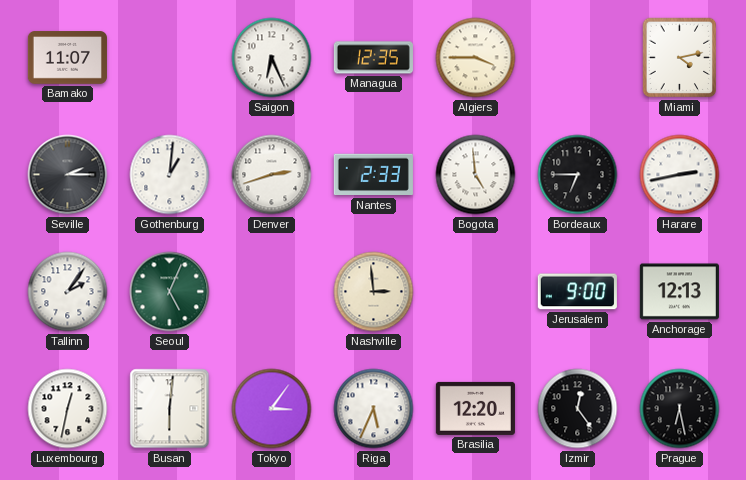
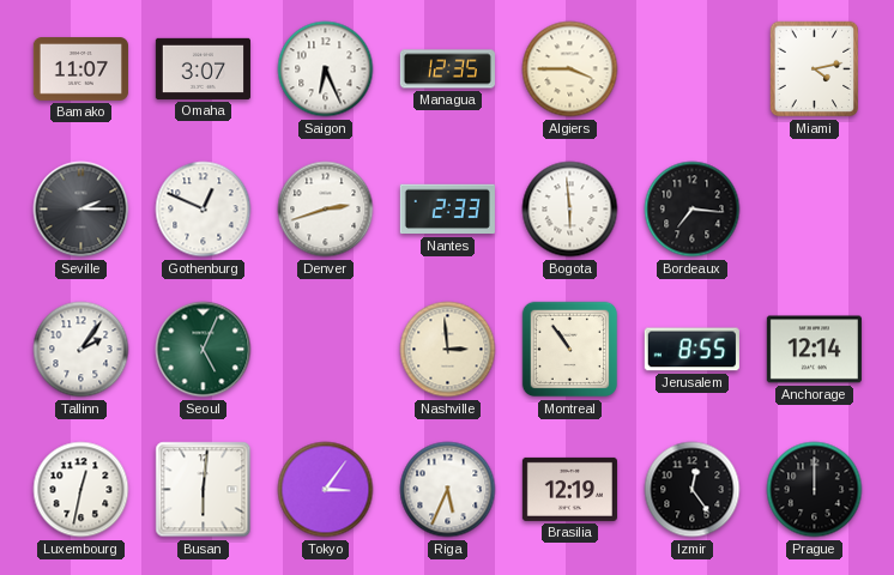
Omaha: none -> 3:07 (203, 68)
Gothenburg: 1:01 -> 12:49 (204, 210)
Bogota: 4:59 -> 5:59 (570, 210)
Bordeaux: 6:45 -> 7:16 (693, 210)
Harare: 2:43 -> none (680, 175)
Montreal: none -> 10:54 (570, 350)
Jerusalem: 9:00 -> 8:55 (691, 350)
Anchorage: 12:13 -> 12:14 (814, 350)
Brasilia: 12:20 -> 12:19 (569, 489)
Prague: 6:28 -> 12:00 (815, 490)
